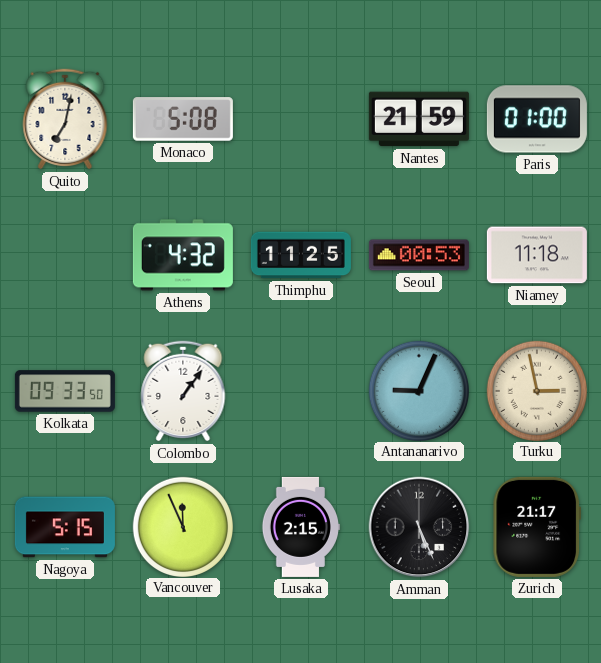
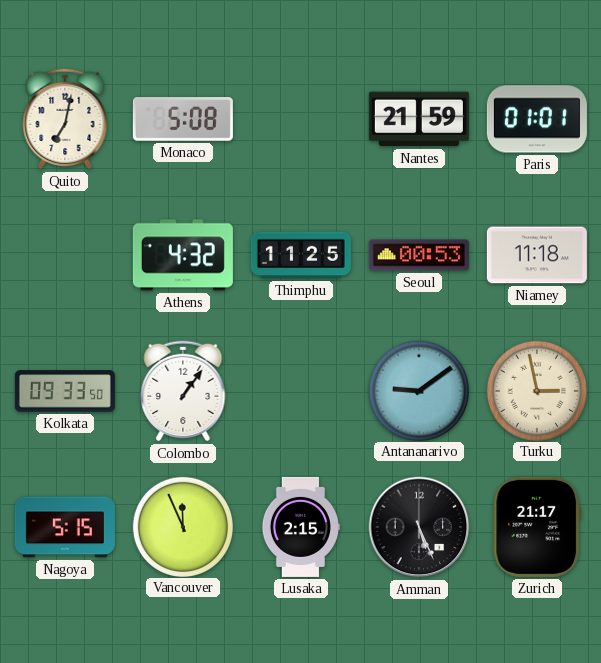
Paris: 01:00 -> 01:01 (537, 119)
Antananarivo: 9:04 -> 9:09 (418, 390)
